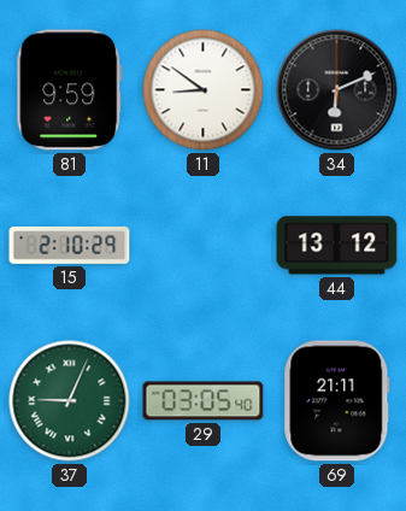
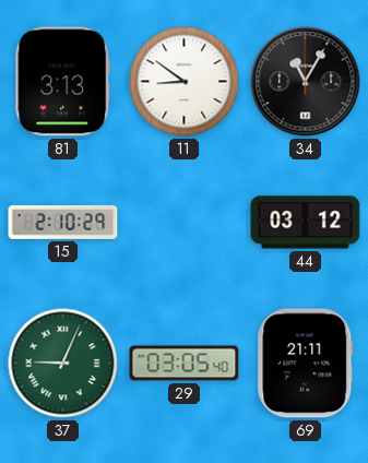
81: 9:59 -> 3:13 (63, 82)
34: 6:11 -> 11:05 (306, 82)
44: 13:12 -> 03:12 (306, 223)
